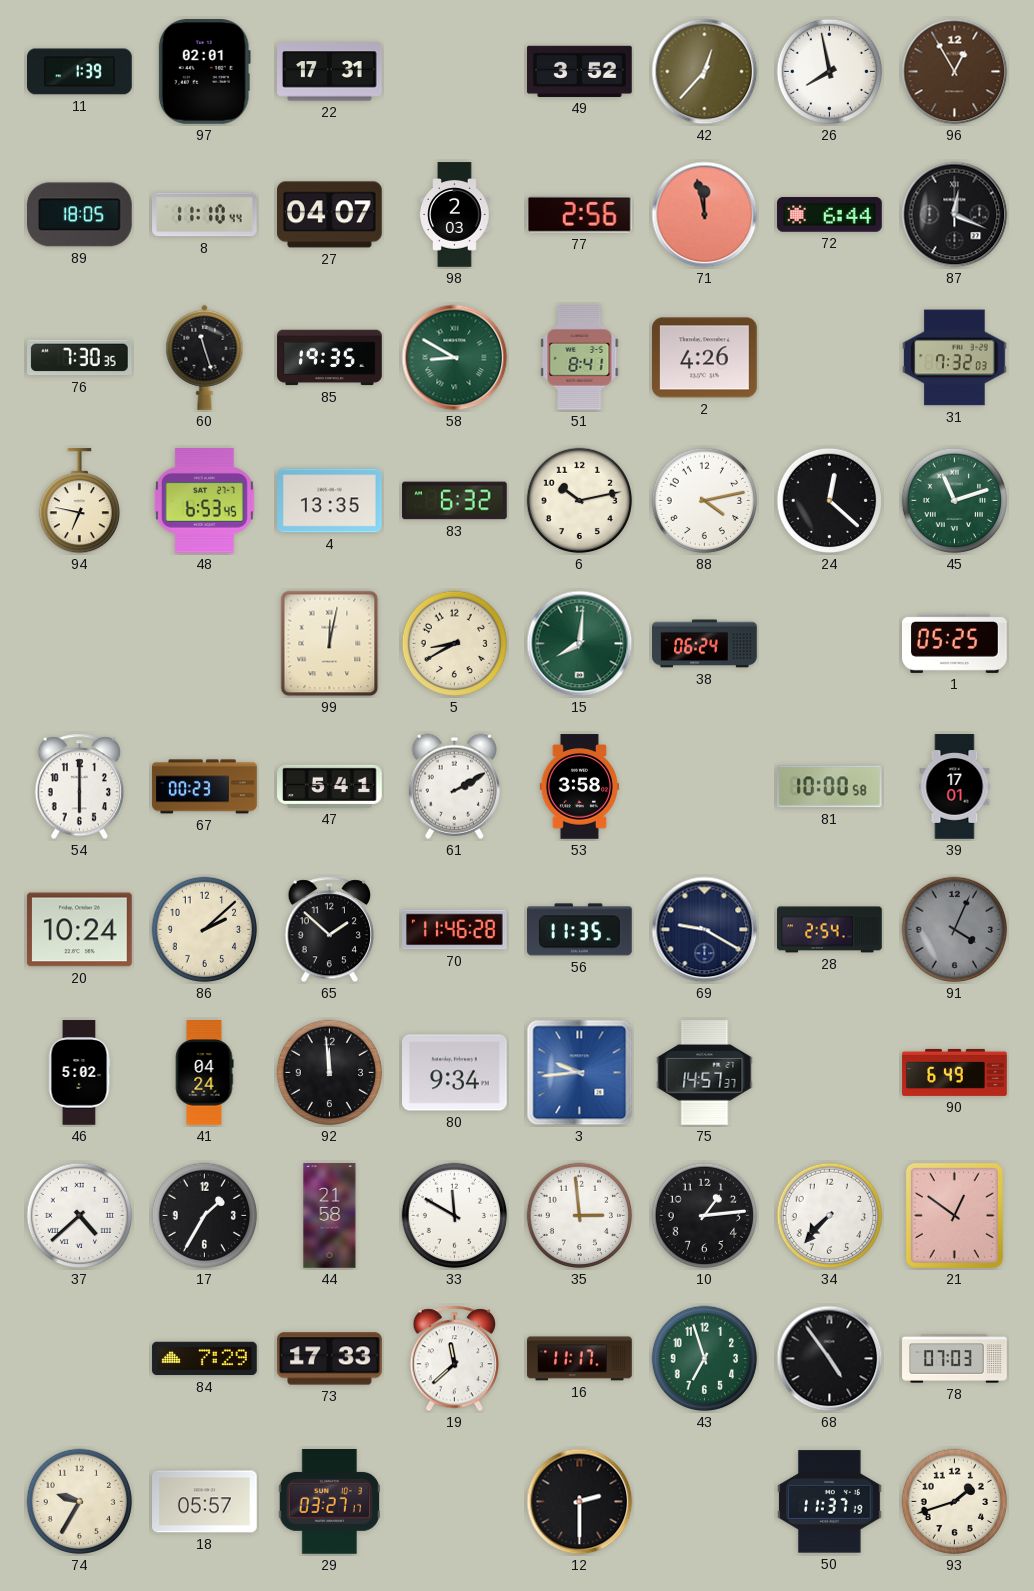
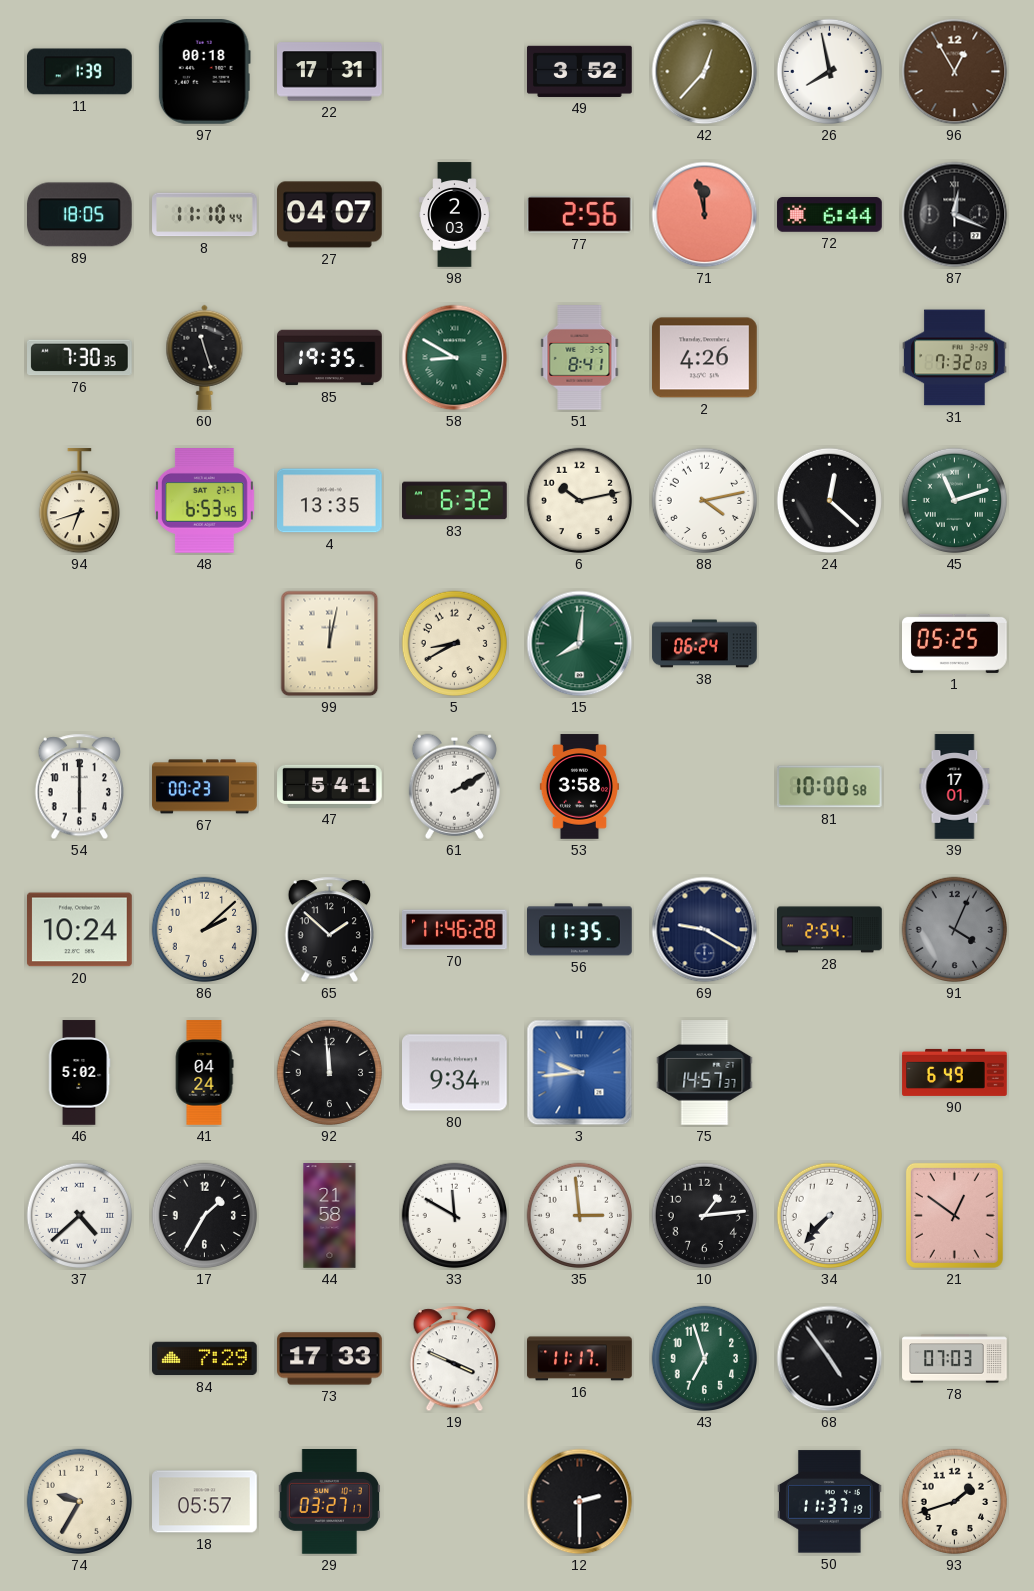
97: 02:01 -> 00:18 (204, 72)
94: 6:47 -> 6:42 (79, 501)
19: 11:38 -> 3:49 (454, 1359)
